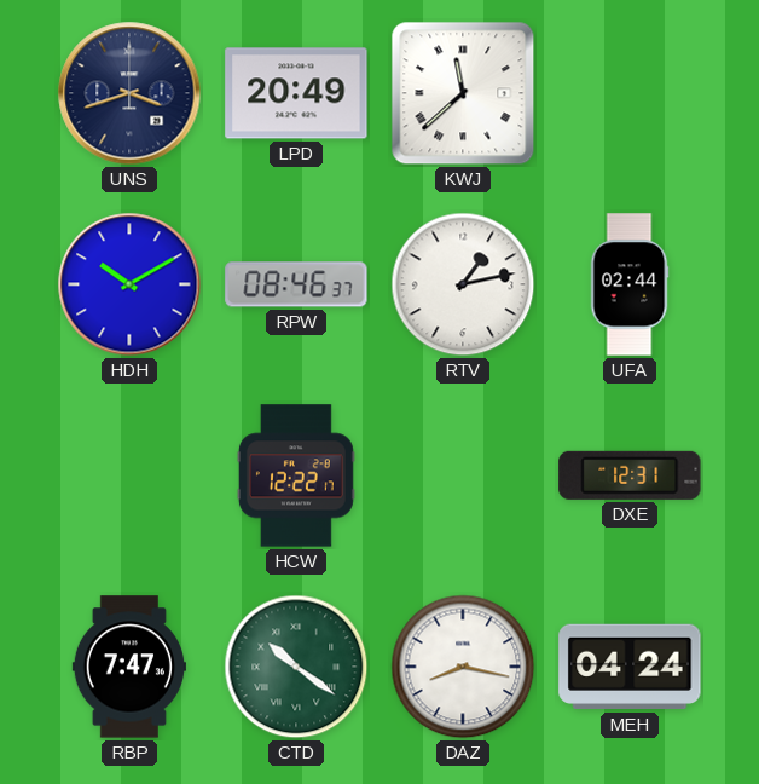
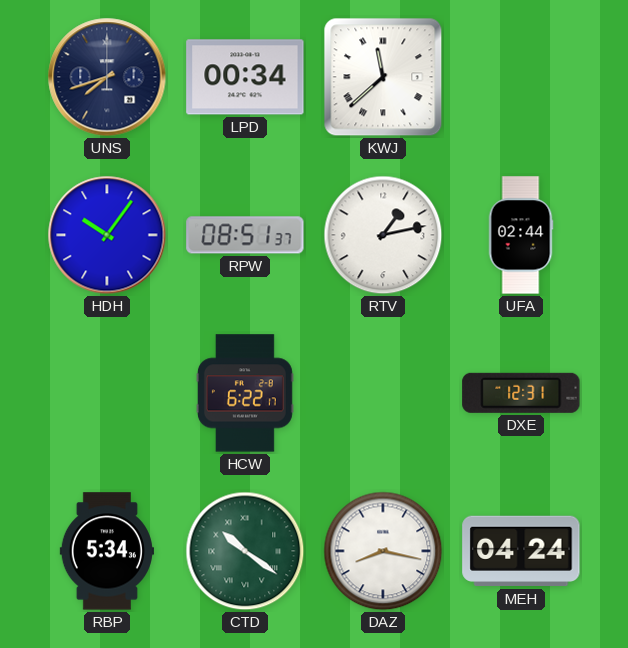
UNS: 3:42 -> 7:42 (107, 77)
LPD: 20:49 -> 00:34 (245, 77)
HDH: 10:10 -> 10:06 (107, 235)
RPW: 08:46 -> 08:51 (245, 235)
HCW: 12:22 -> 6:22 (245, 393)
RBP: 7:47 -> 5:34 (106, 551)
